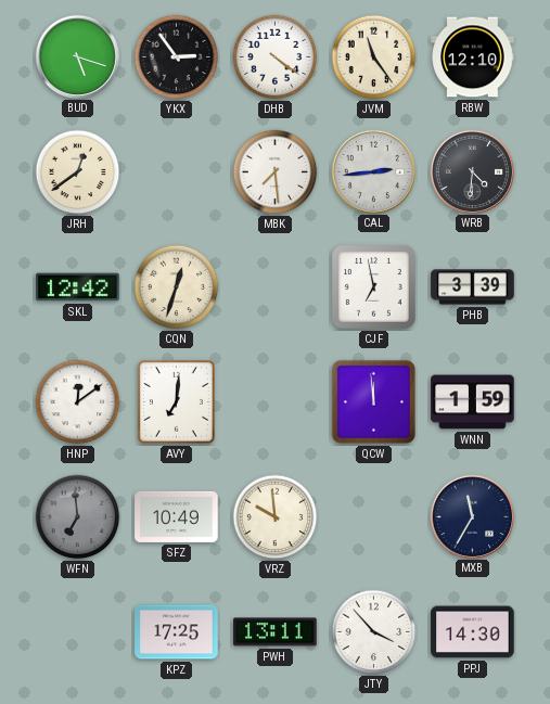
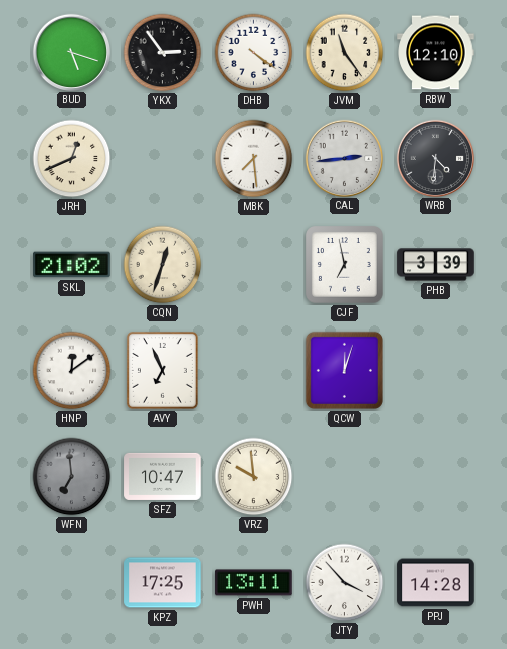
JRH: 12:39 -> 12:41 (72, 159)
SKL: 12:42 -> 21:02 (72, 265)
AVY: 7:01 -> 6:56 (162, 370)
QCW: 11:59 -> 12:03 (344, 370)
WNN: 1:59 -> none (473, 402)
SFZ: 10:49 -> 10:47 (163, 476)
MXB: 11:35 -> none (472, 516)
PPJ: 14:30 -> 14:28 (436, 583)
